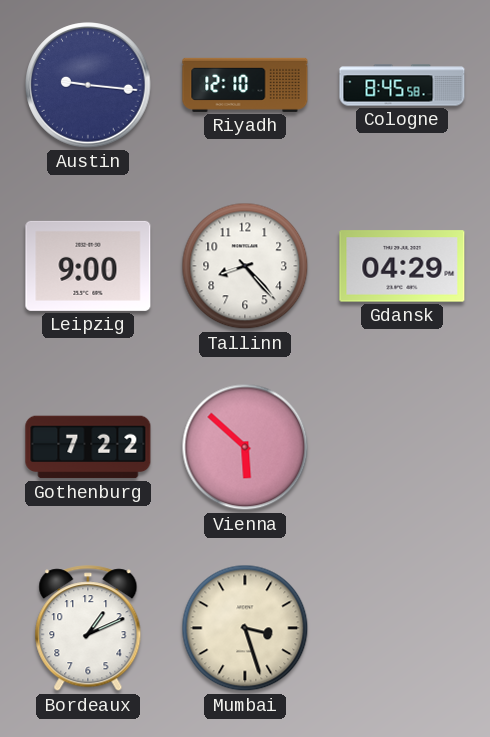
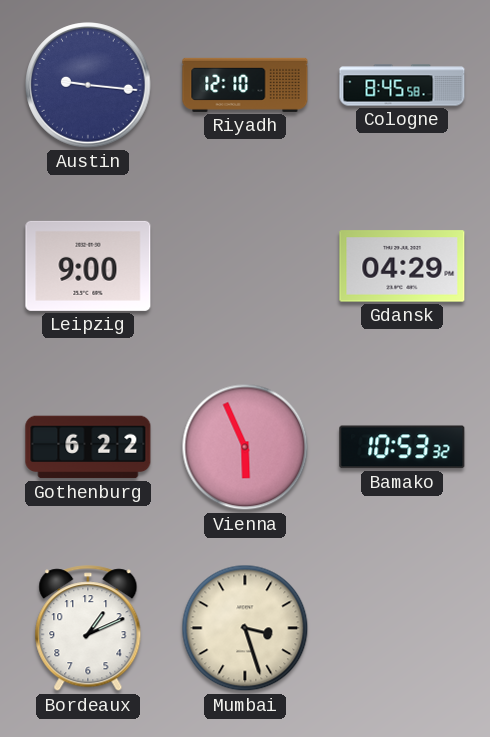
Tallinn: 8:23 -> none (245, 266)
Gothenburg: 7:22 -> 6:22 (88, 447)
Vienna: 5:52 -> 5:56 (245, 447)
Bamako: none -> 10:53 (402, 447)
